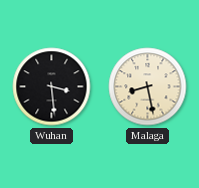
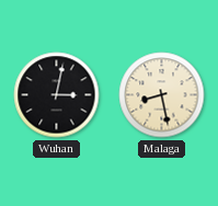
Wuhan: 3:29 -> 3:02 (57, 95)
